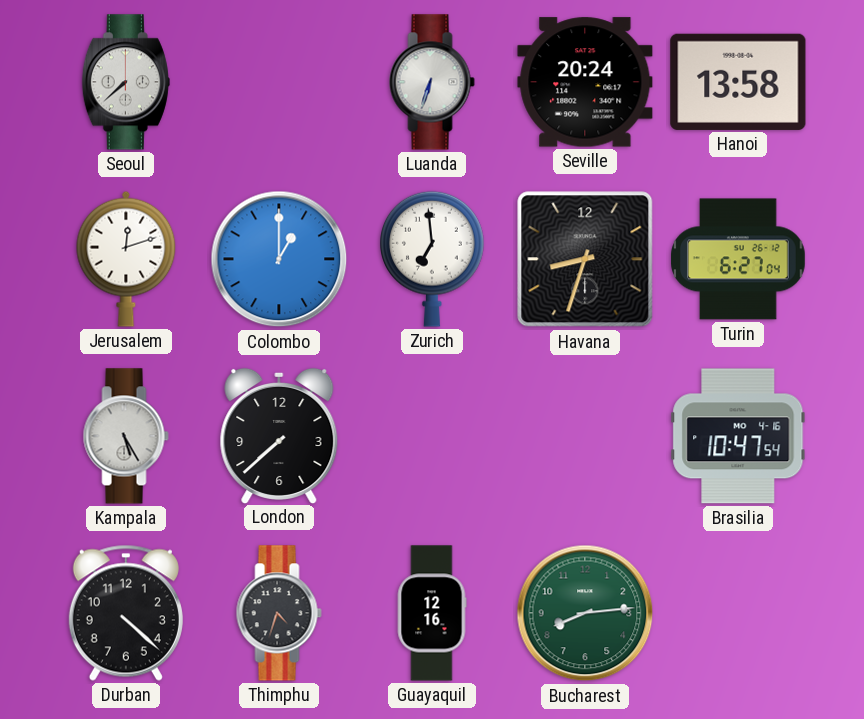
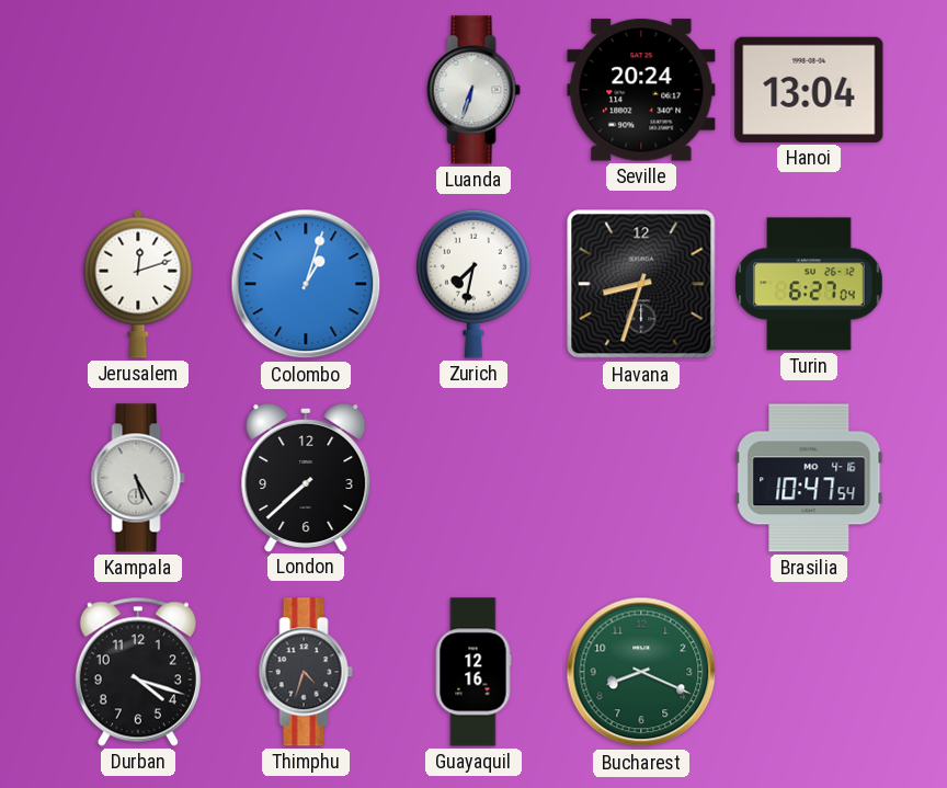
Seoul: 7:38 -> none (126, 82)
Hanoi: 13:58 -> 13:04 (809, 90)
Colombo: 1:00 -> 1:03 (306, 284)
Zurich: 6:59 -> 7:32 (475, 284)
Durban: 4:22 -> 4:18 (138, 672)
Bucharest: 8:14 -> 8:19 (641, 672)
